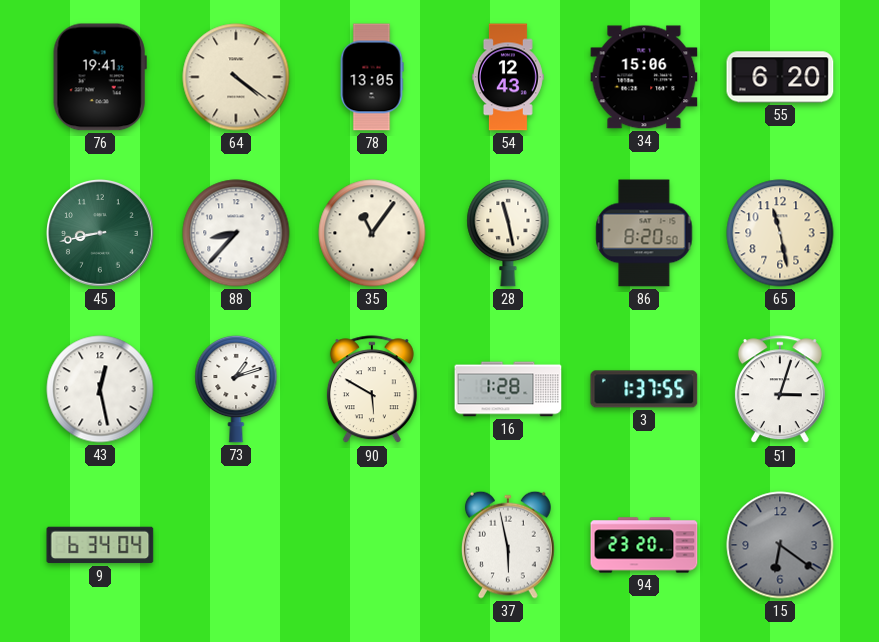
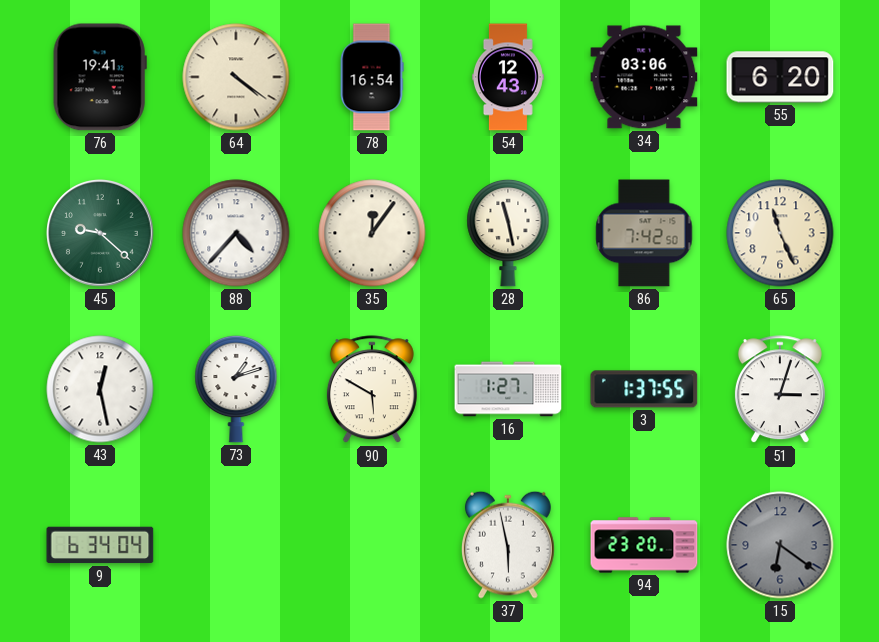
78: 13:05 -> 16:54 (372, 77)
34: 15:06 -> 03:06 (644, 77)
45: 8:43 -> 9:22 (101, 234)
88: 8:37 -> 4:37 (236, 233)
35: 11:06 -> 12:06 (372, 233)
86: 8:20 -> 7:42 (644, 233)
65: 11:28 -> 11:26 (780, 233)
16: 1:28 -> 1:27 (508, 389)
